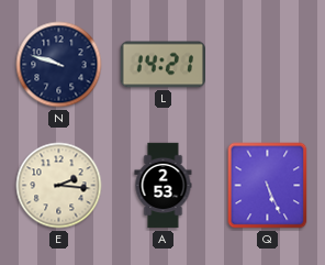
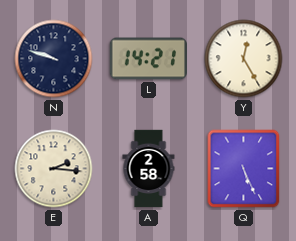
Y: none -> 12:25 (244, 59)
A: 2:53 -> 2:58 (149, 169)
